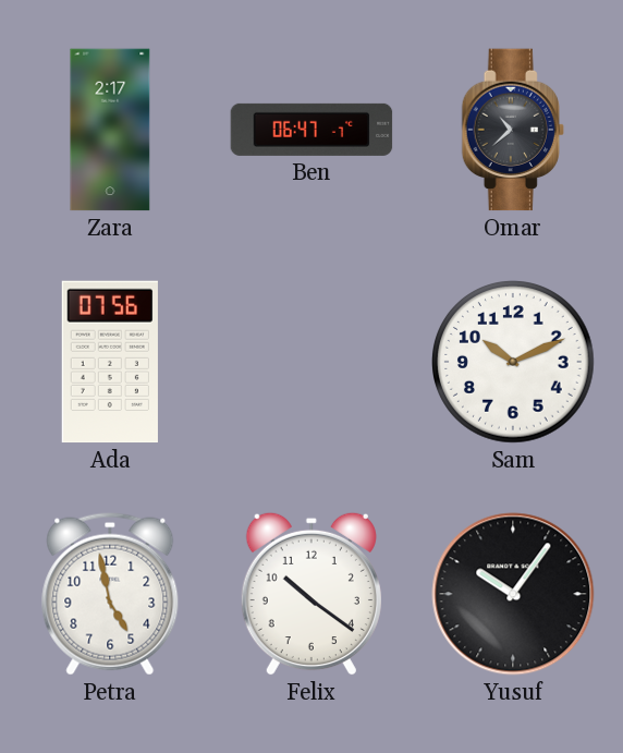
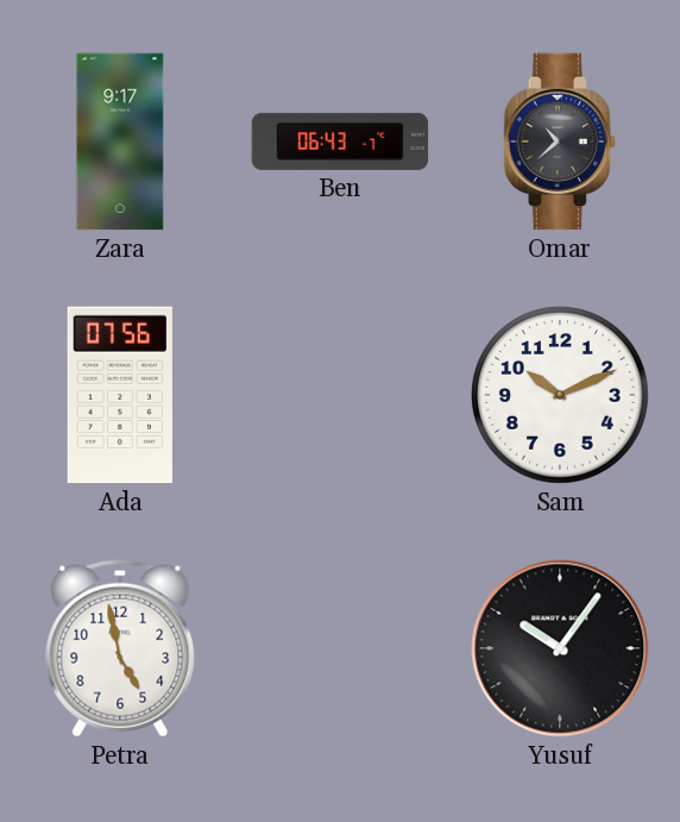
Zara: 2:17 -> 9:17 (120, 142)
Ben: 06:47 -> 06:43 (340, 142)
Felix: 10:21 -> none (311, 594)
